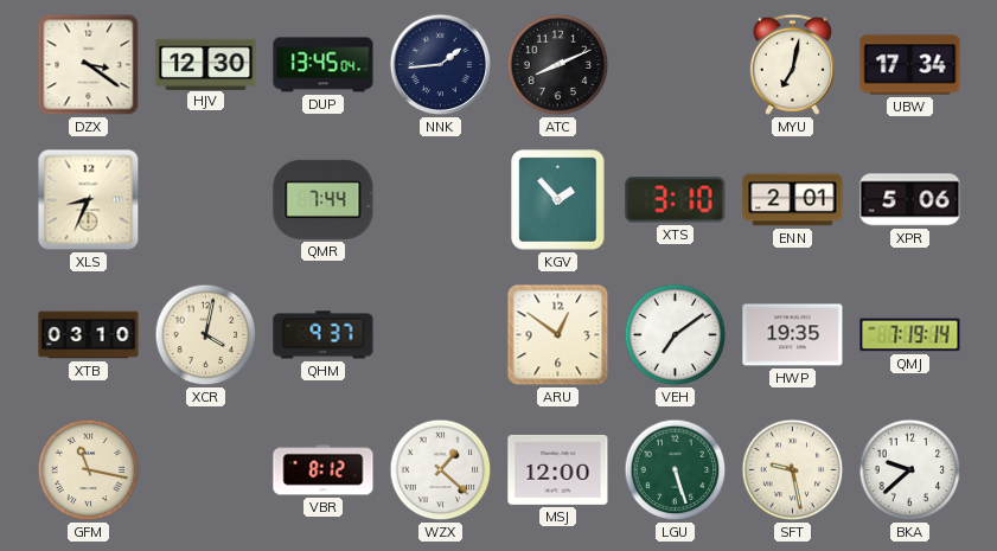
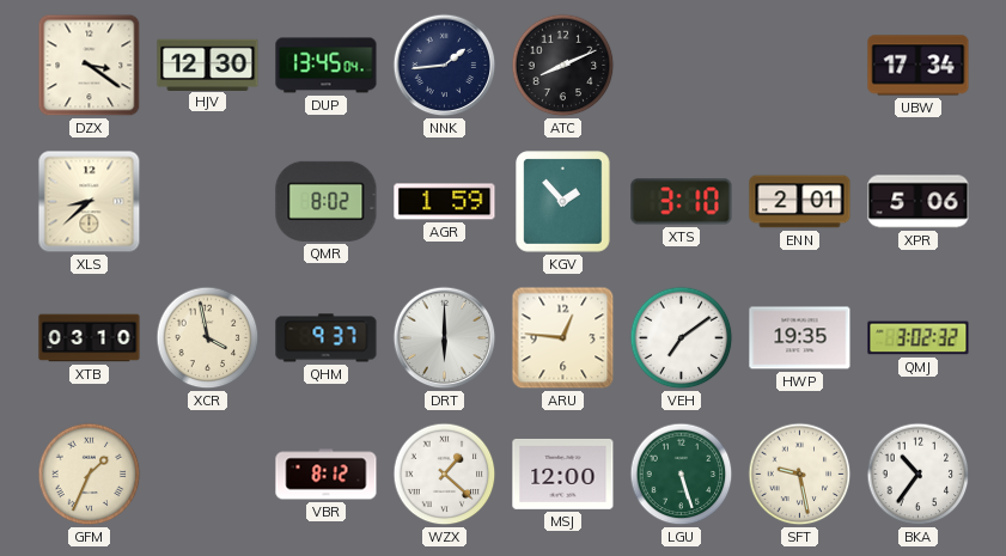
MYU: 7:02 -> none (792, 64)
XLS: 8:34 -> 8:38 (90, 202)
QMR: 7:44 -> 8:02 (327, 201)
AGR: none -> 1:59 (445, 202)
XCR: 4:02 -> 3:58 (208, 338)
DRT: none -> 6:00 (445, 338)
ARU: 12:51 -> 12:46 (563, 338)
QMJ: 7:19 -> 3:02 (919, 338)
GFM: 11:17 -> 1:34 (90, 475)
BKA: 9:38 -> 10:36 (919, 475)
